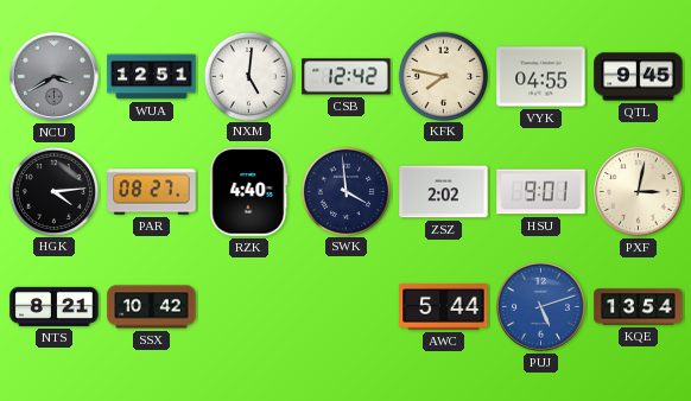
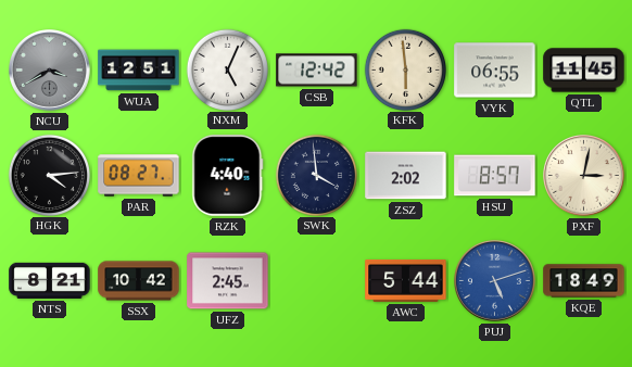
NXM: 5:01 -> 5:04 (227, 69)
KFK: 7:47 -> 5:59 (405, 69)
VYK: 04:55 -> 06:55 (495, 71)
QTL: 9:45 -> 11:45 (584, 71)
HSU: 9:01 -> 8:57 (495, 176)
UFZ: none -> 2:45 (228, 281)
KQE: 13:54 -> 18:49 (584, 281)
